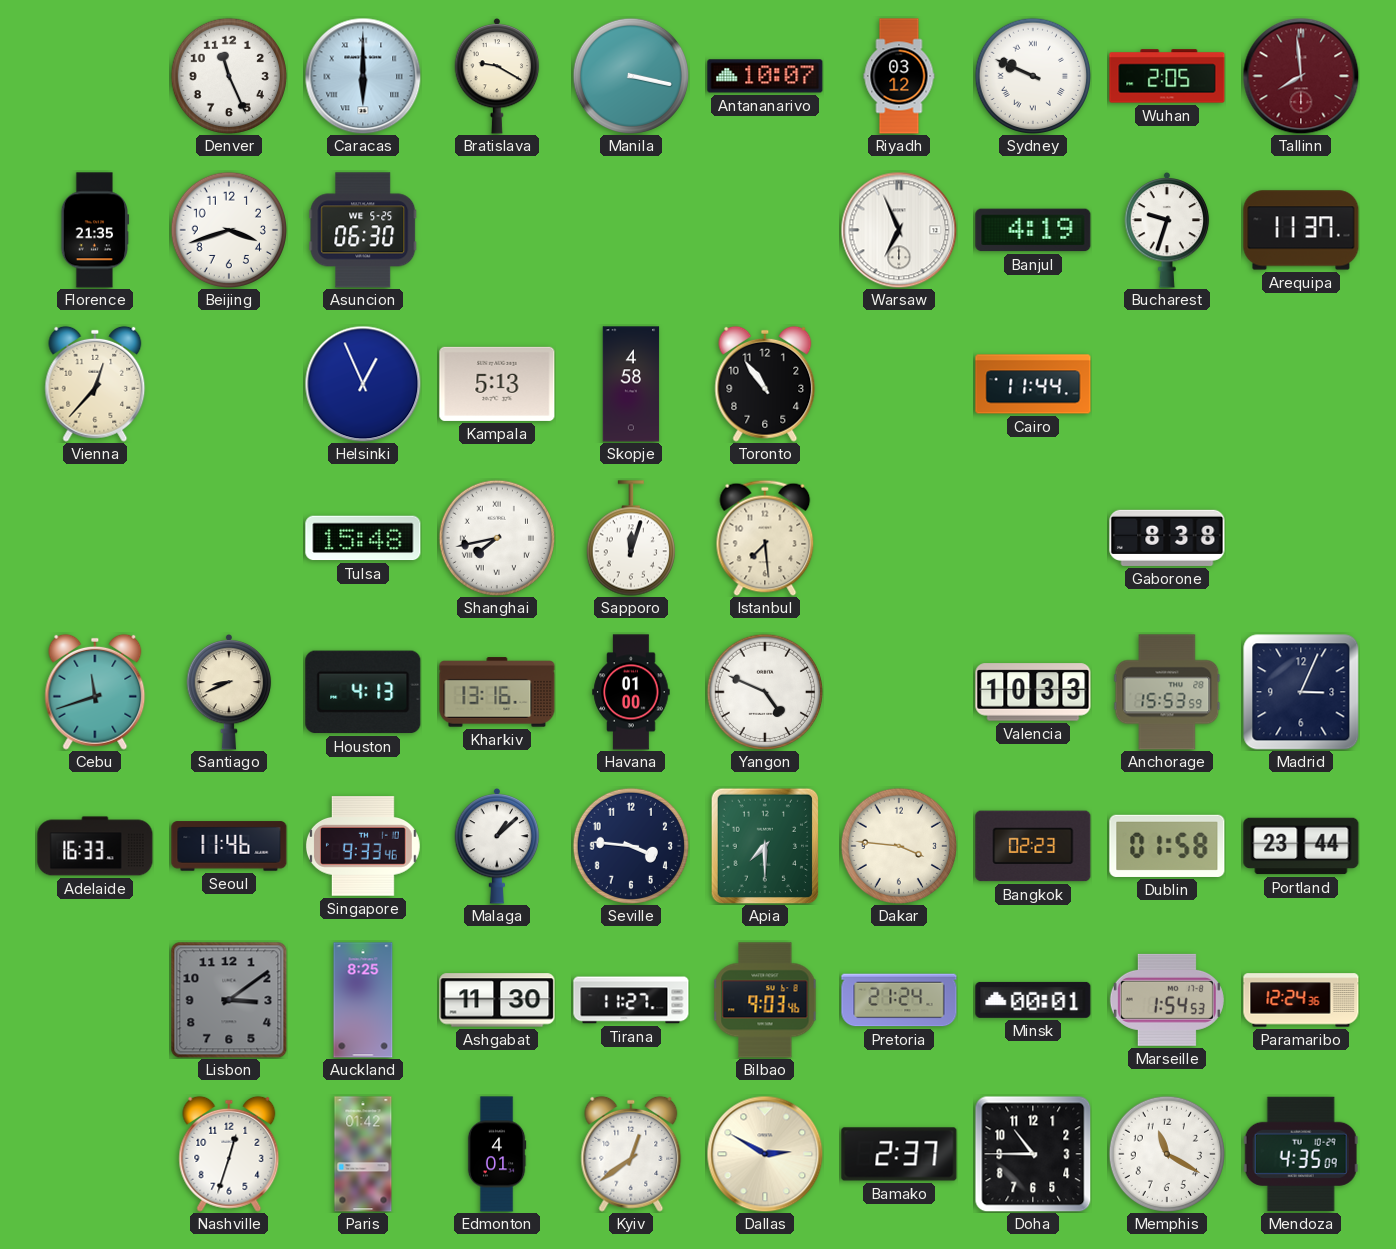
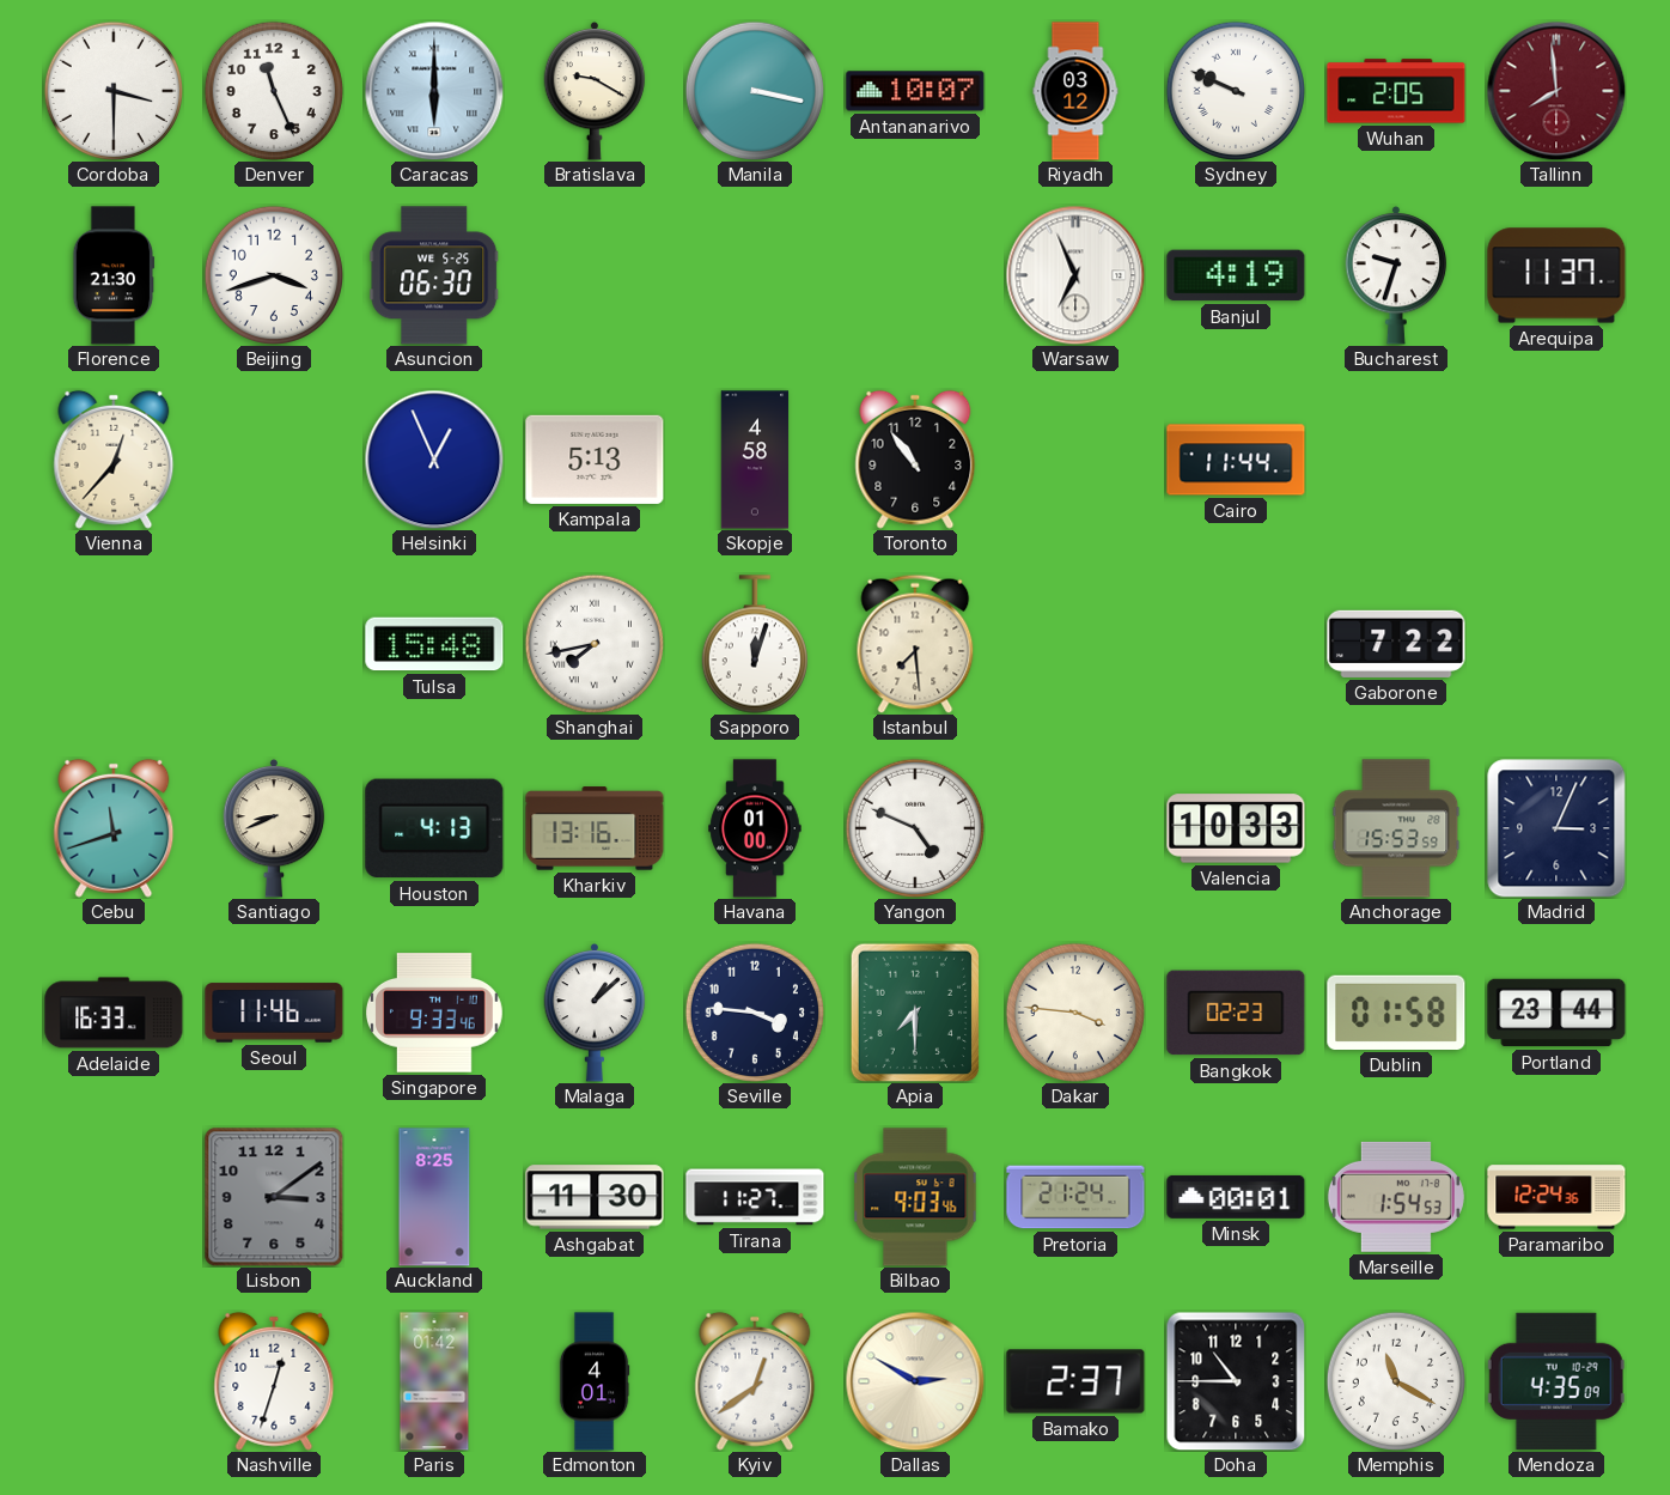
Cordoba: none -> 3:30 (112, 90)
Florence: 21:35 -> 21:30 (114, 275)
Gaborone: 8:38 -> 7:22 (1396, 644)
